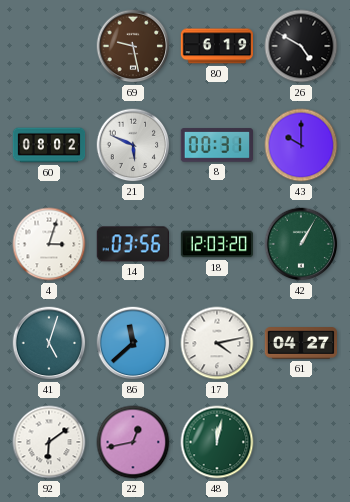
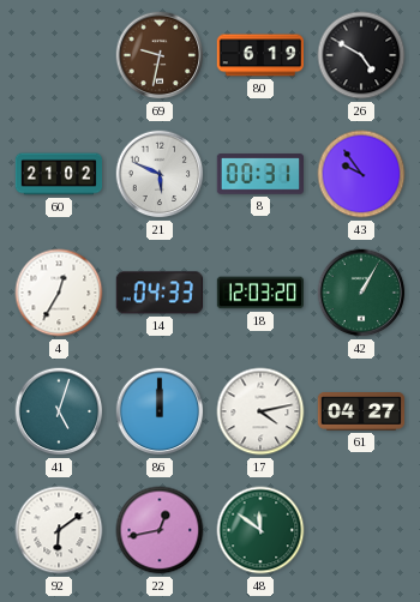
69: 9:28 -> 9:32 (160, 55)
60: 08:02 -> 21:02 (59, 174)
43: 10:00 -> 9:54 (361, 174)
4: 3:03 -> 12:35 (59, 293)
14: 03:56 -> 04:33 (160, 293)
86: 11:38 -> 12:00 (160, 411)
48: 12:02 -> 11:51 (260, 530)
